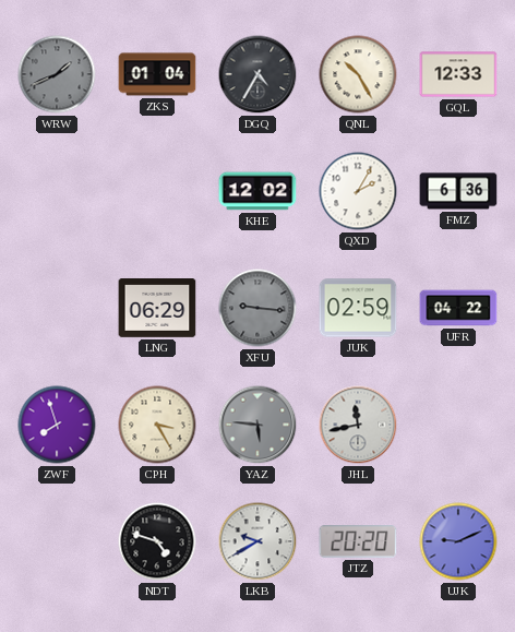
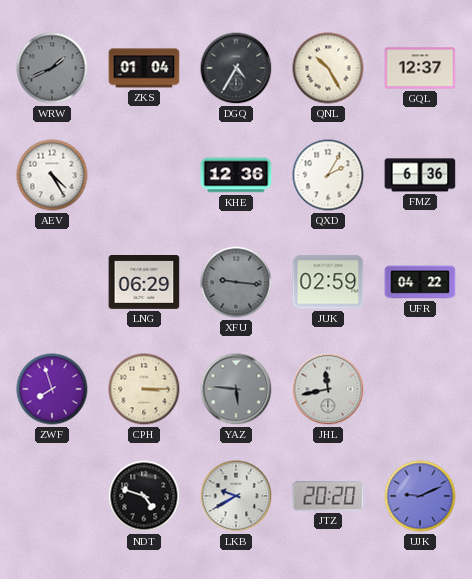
GQL: 12:33 -> 12:37 (420, 68)
AEV: none -> 4:25 (52, 175)
KHE: 12:02 -> 12:36 (236, 175)
CPH: 3:25 -> 3:15 (144, 389)
